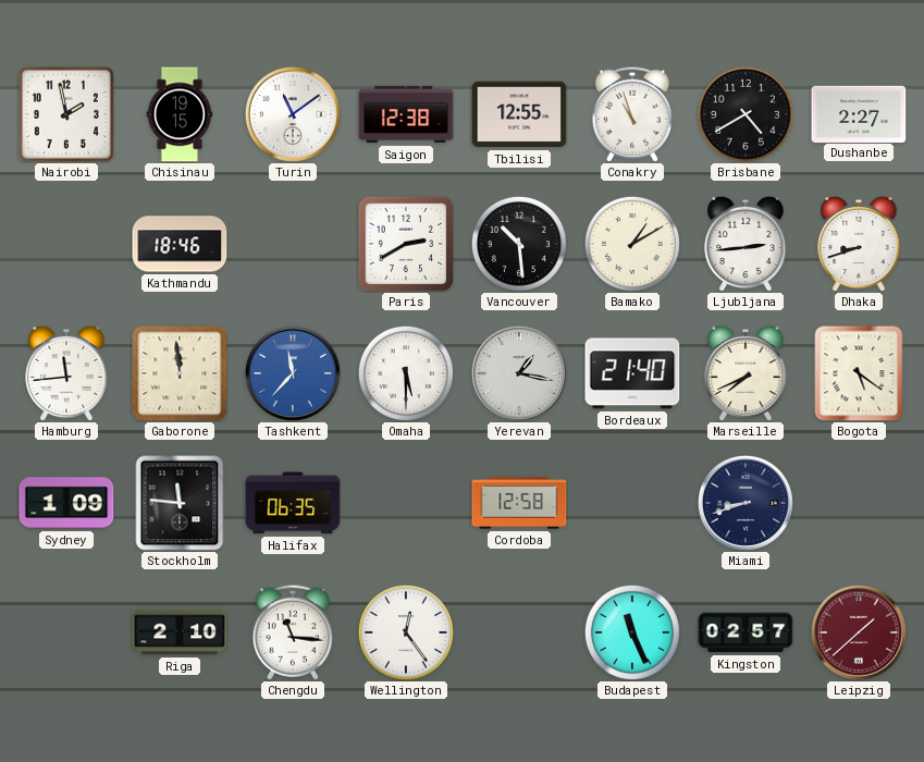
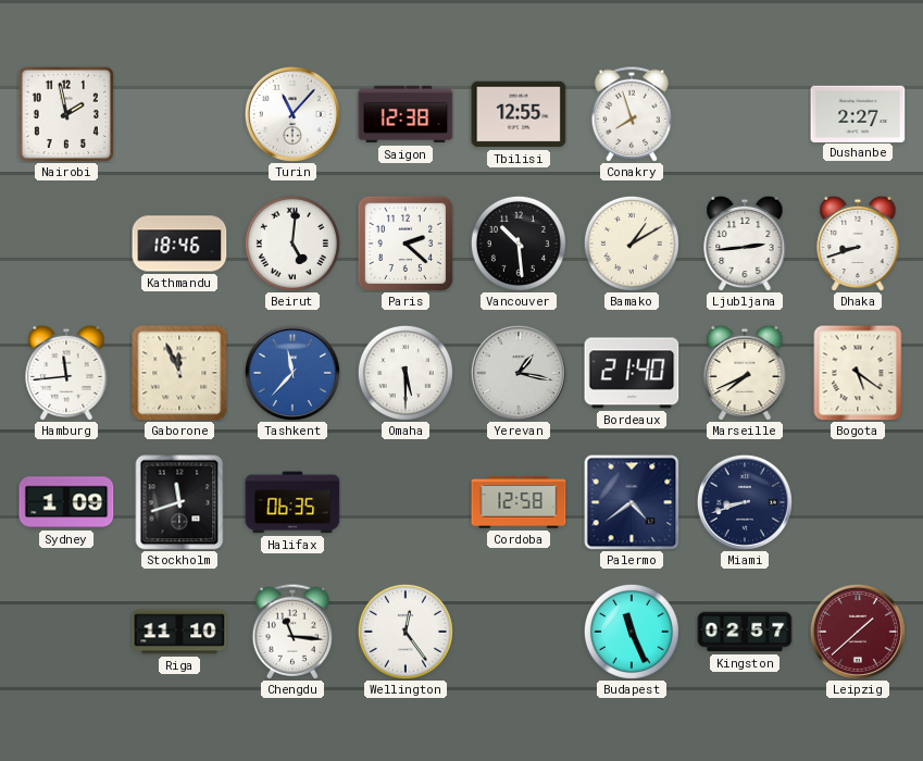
Chisinau: 19:15 -> none (180, 114)
Turin: 11:09 -> 11:07 (292, 114)
Conakry: 10:57 -> 7:57 (631, 114)
Brisbane: 4:40 -> none (746, 114)
Beirut: none -> 5:01 (292, 244)
Paris: 2:40 -> 2:22 (404, 242)
Gaborone: 11:59 -> 11:56 (179, 373)
Stockholm: 11:46 -> 11:42 (179, 502)
Palermo: none -> 4:39 (632, 502)
Riga: 2:10 -> 11:10 (179, 632)
